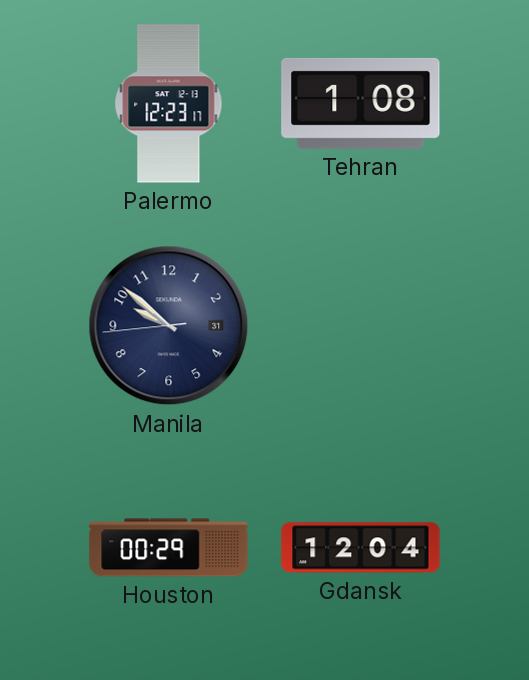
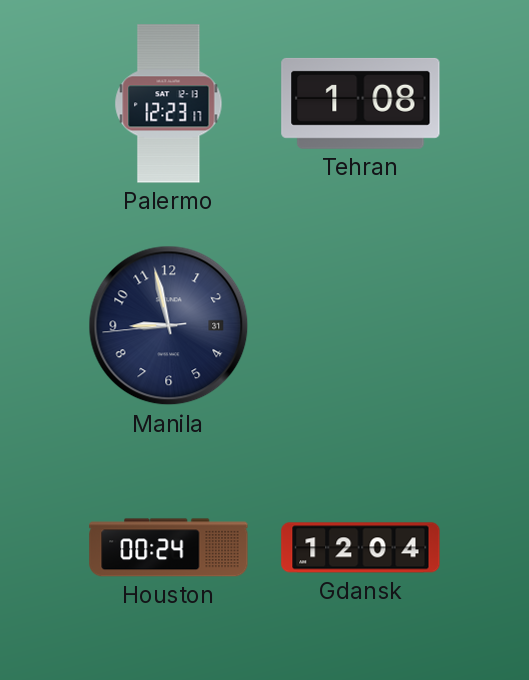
Manila: 9:51 -> 8:57 (169, 326)
Houston: 00:29 -> 00:24 (169, 548)
